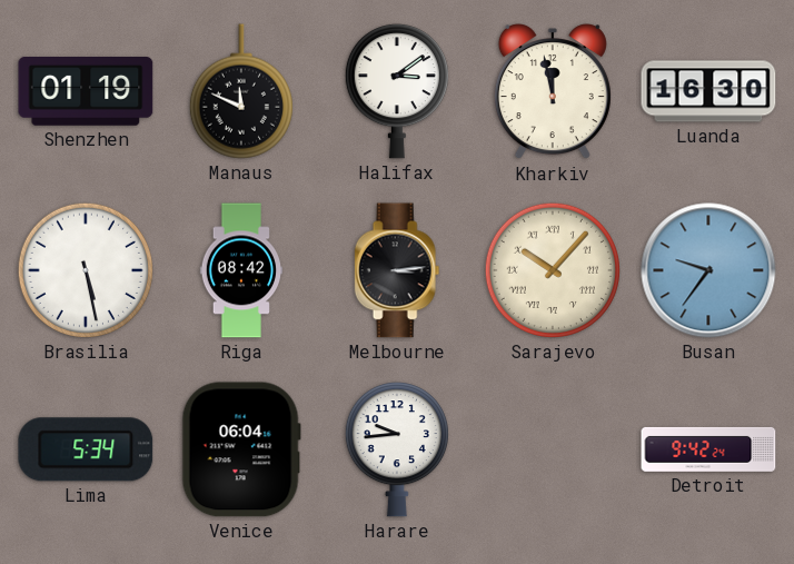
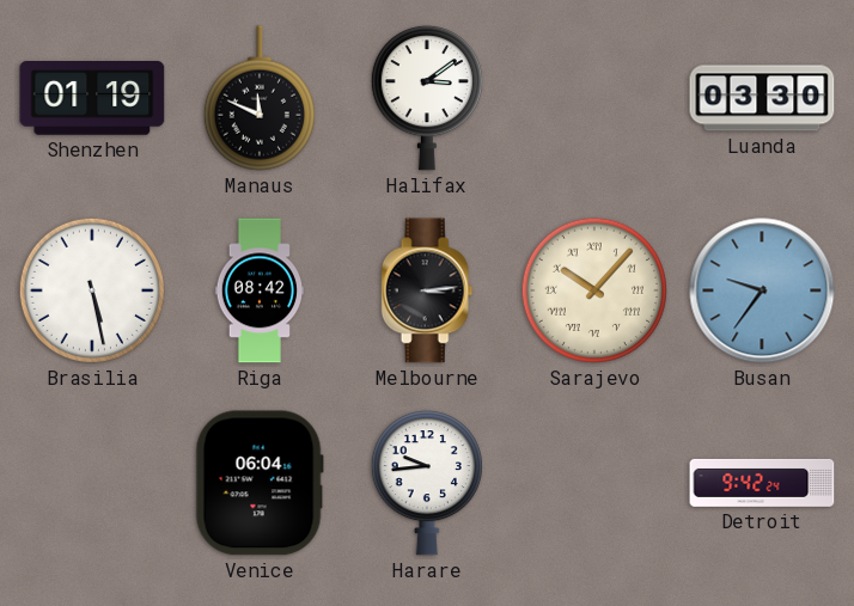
Kharkiv: 11:58 -> none (553, 92)
Luanda: 16:30 -> 03:30 (762, 98)
Lima: 5:34 -> none (86, 449)
